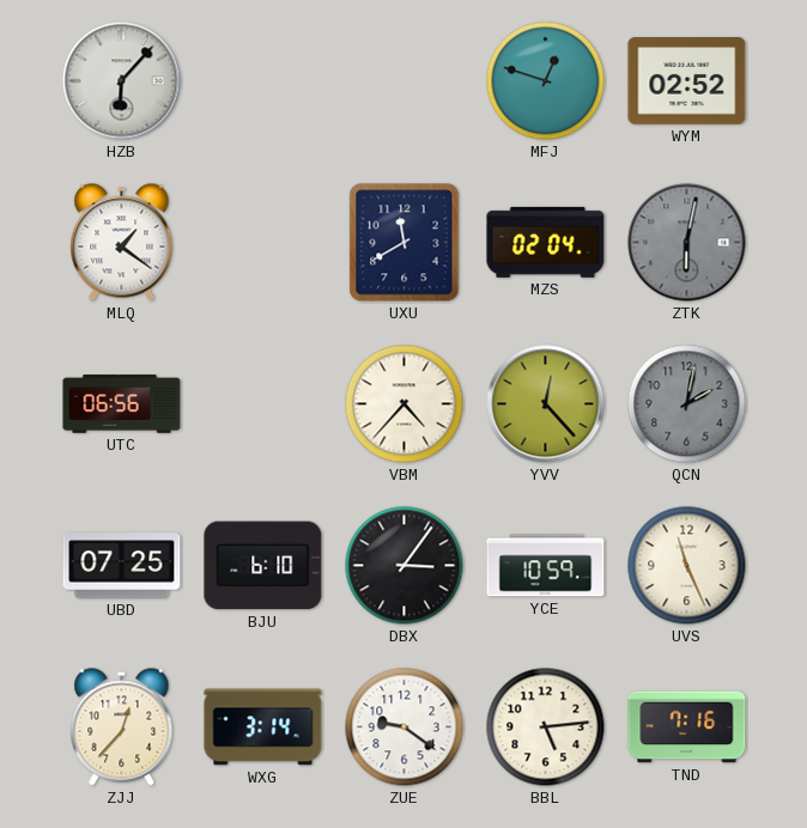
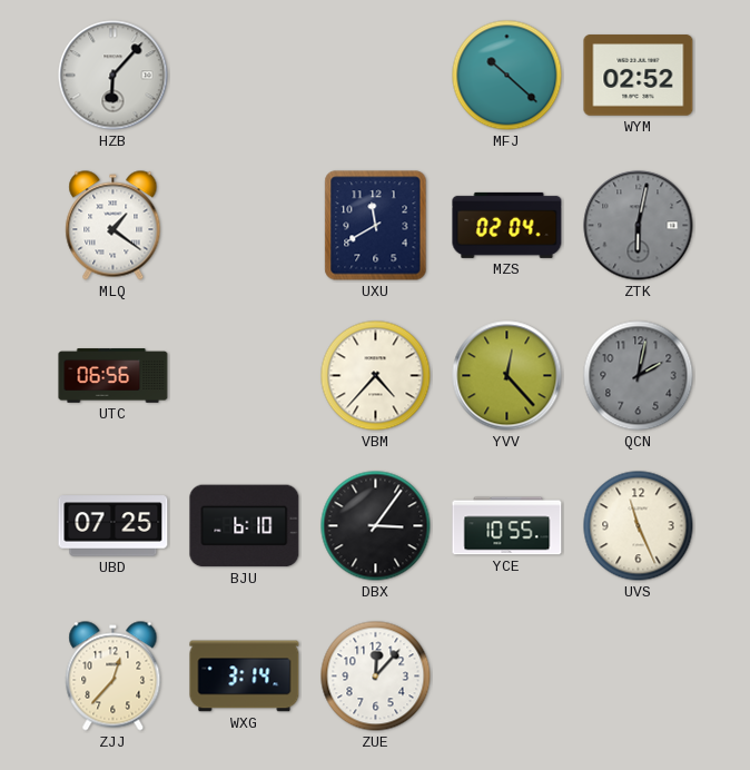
MFJ: 12:48 -> 10:22 (507, 76)
YCE: 10:59 -> 10:55 (507, 526)
ZUE: 9:21 -> 12:07 (376, 677)
BBL: 5:14 -> none (546, 727)
TND: 7:16 -> none (687, 727)
